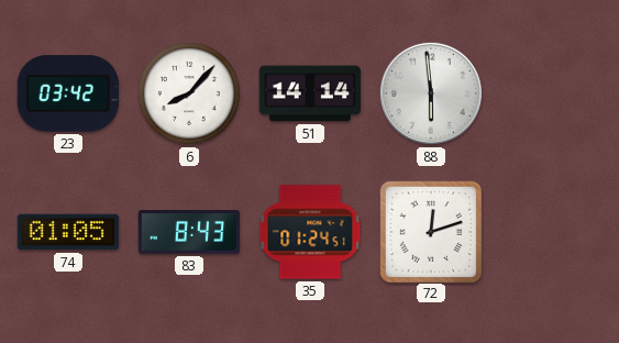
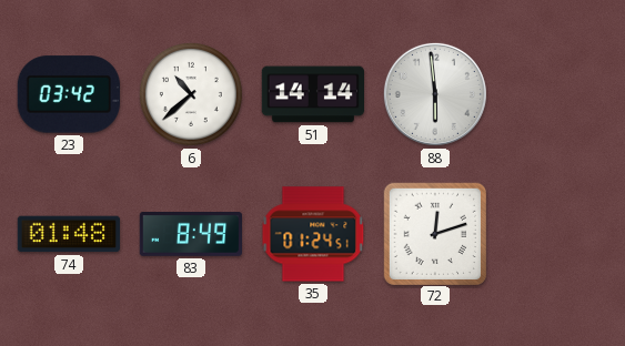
6: 8:07 -> 10:38 (191, 94)
74: 01:05 -> 01:48 (68, 234)
83: 8:43 -> 8:49 (190, 235)
